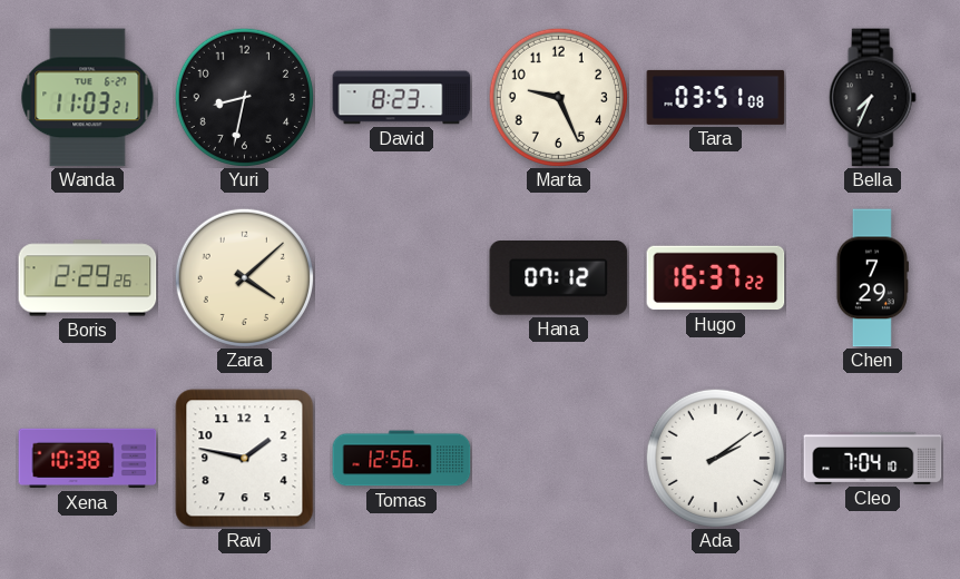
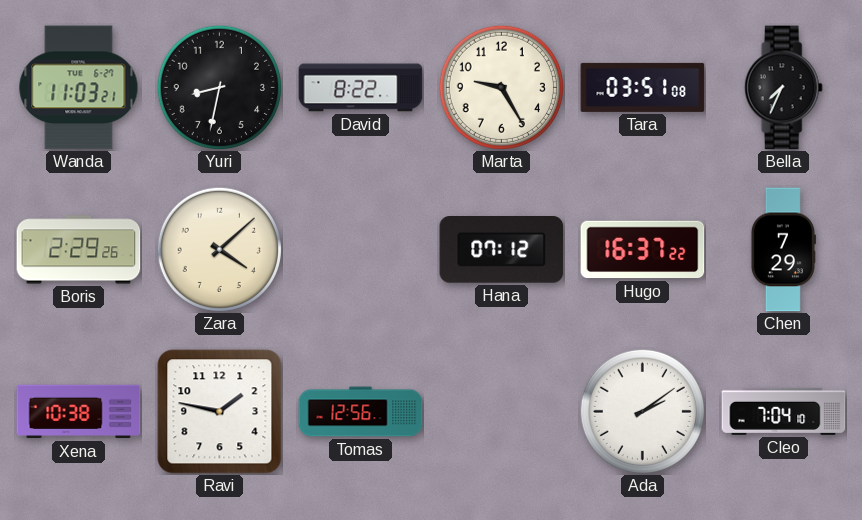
David: 8:23 -> 8:22 (361, 88)
Marta: 9:26 -> 9:25 (501, 87)
